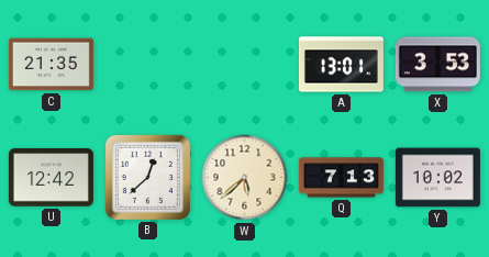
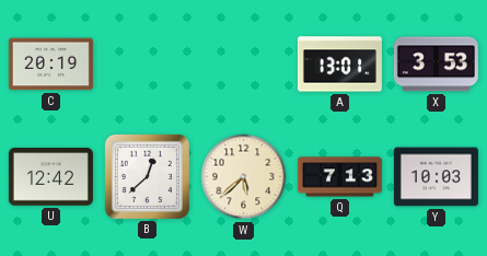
C: 21:35 -> 20:19 (50, 65)
Y: 10:02 -> 10:03 (436, 177)
